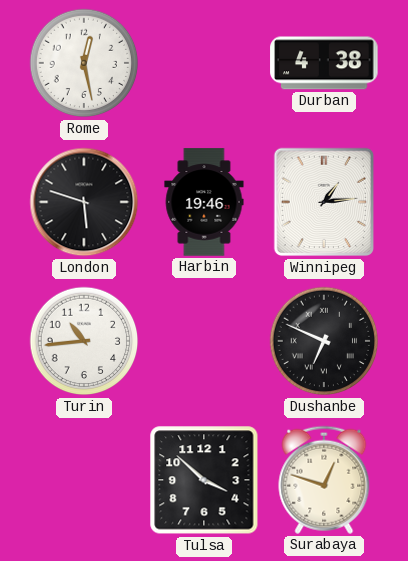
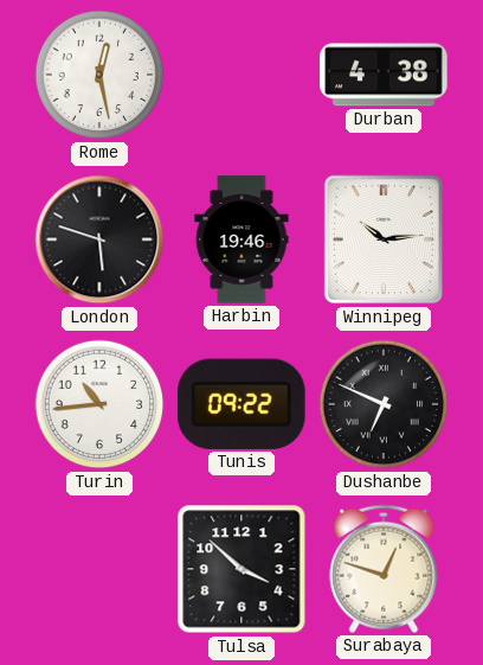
Winnipeg: 1:14 -> 10:14 (382, 239)
Tunis: none -> 09:22 (241, 404)
